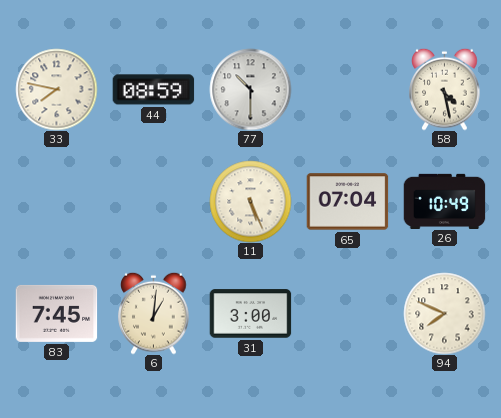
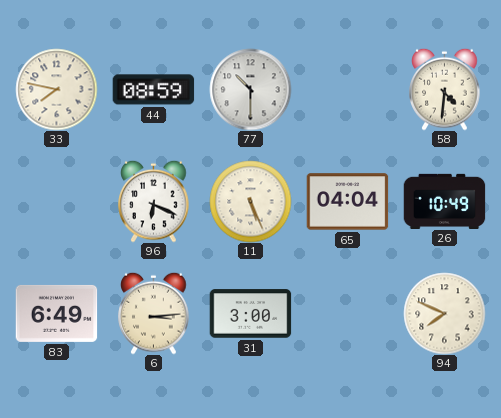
58: 4:28 -> 4:31 (445, 89)
96: none -> 6:19 (154, 201)
65: 07:04 -> 04:04 (347, 202)
83: 7:45 -> 6:49 (56, 313)
6: 1:01 -> 3:14 (154, 313)
